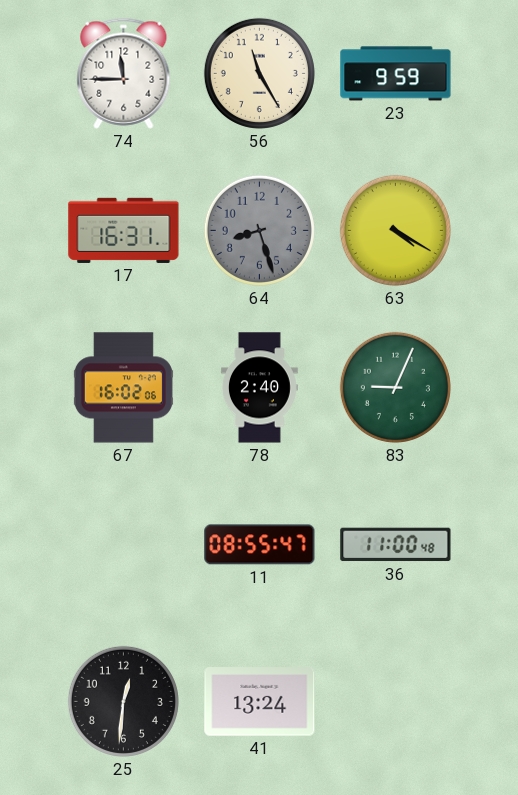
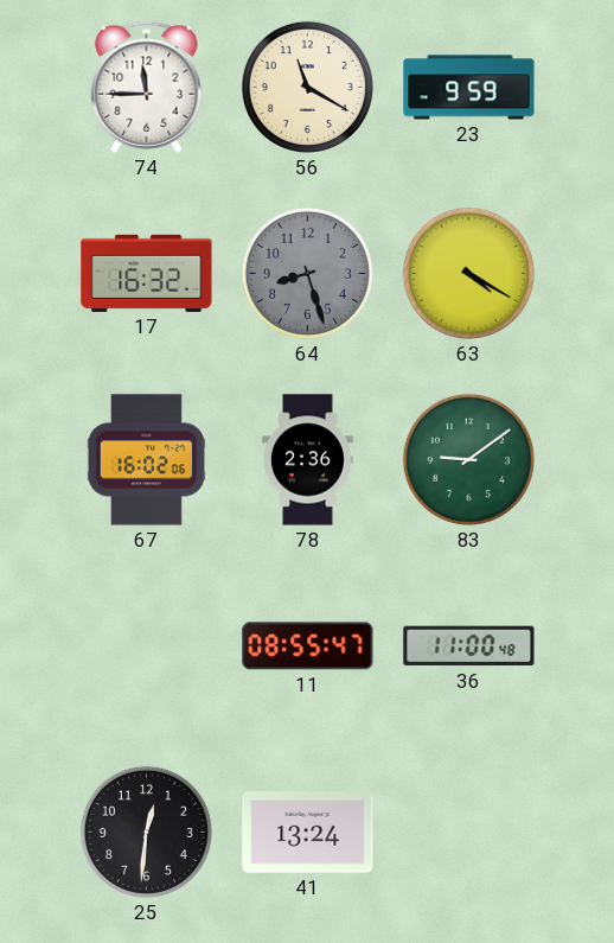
56: 11:25 -> 11:20 (307, 87)
17: 16:31 -> 16:32 (147, 273)
78: 2:40 -> 2:36 (307, 460)
83: 9:04 -> 9:09 (468, 459)
